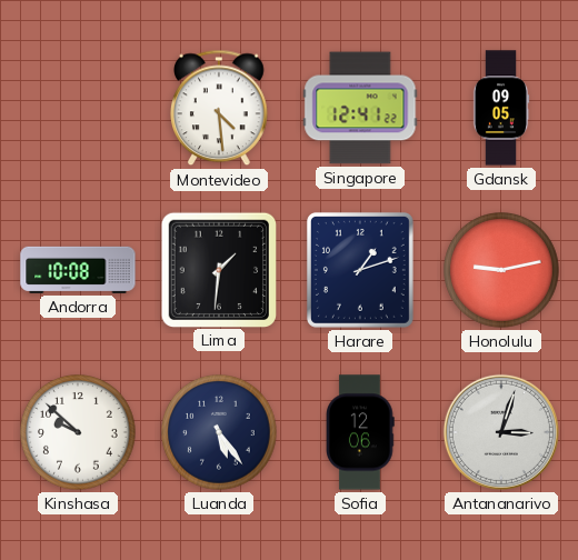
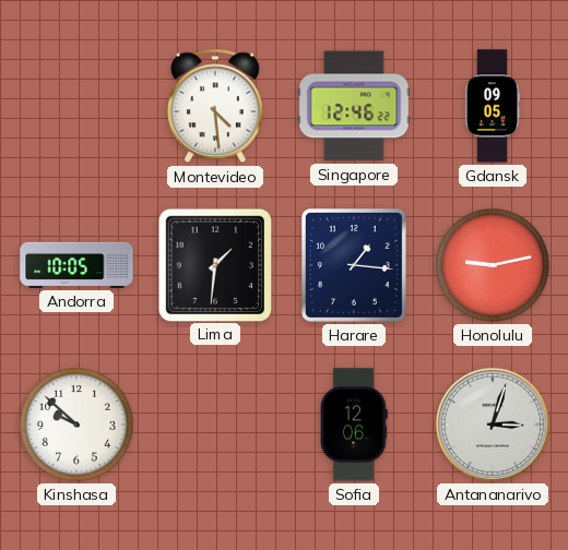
Singapore: 12:41 -> 12:46 (354, 106)
Andorra: 10:08 -> 10:05 (76, 265)
Harare: 1:12 -> 1:16 (354, 265)
Luanda: 5:24 -> none (220, 433)
